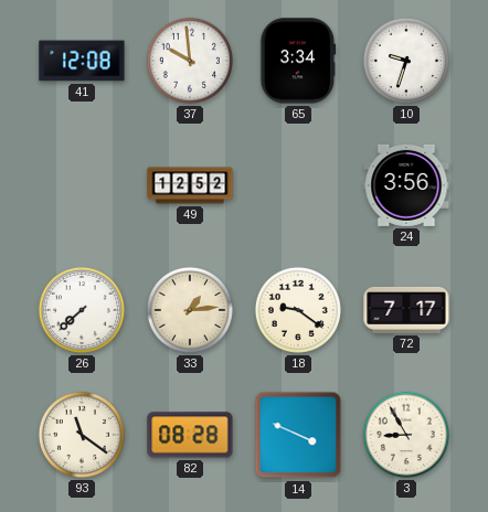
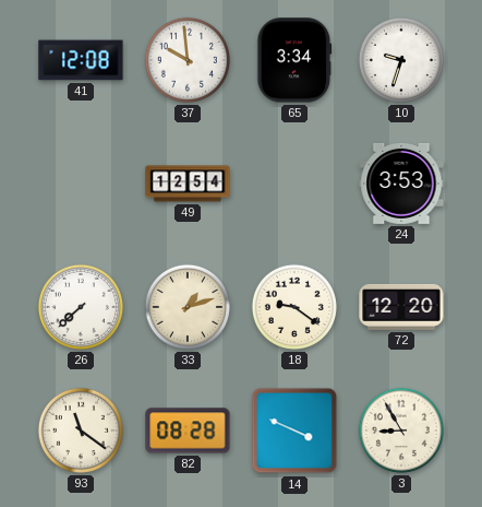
49: 12:52 -> 12:54 (188, 184)
24: 3:56 -> 3:53 (401, 184)
33: 1:14 -> 1:12 (188, 307)
72: 7:17 -> 12:20 (401, 307)
